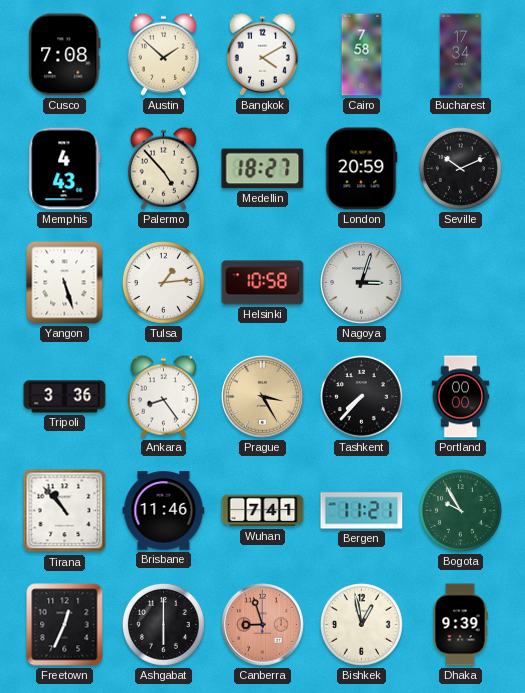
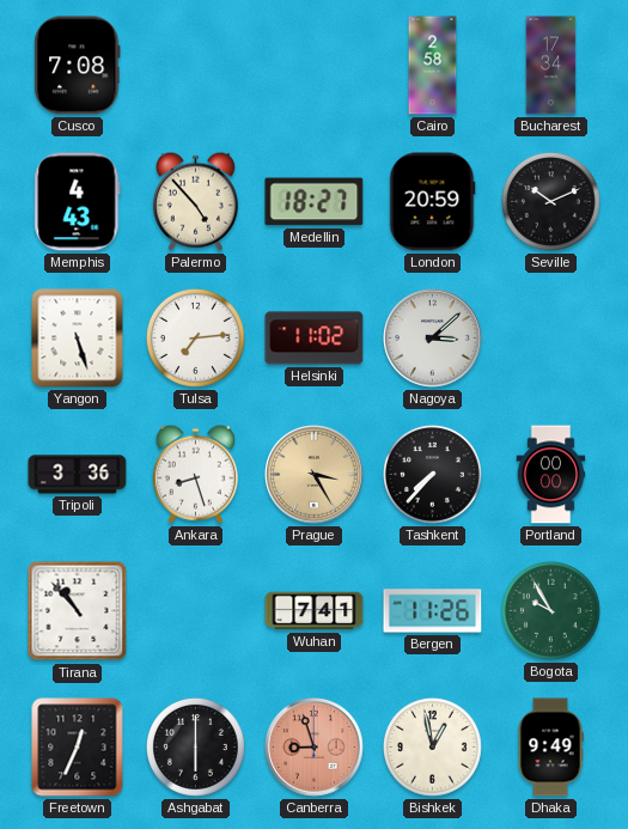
Austin: 1:52 -> none (163, 54)
Bangkok: 4:10 -> none (262, 54)
Cairo: 7:58 -> 2:58 (433, 66)
Tulsa: 1:14 -> 7:14 (195, 337)
Helsinki: 10:58 -> 11:02 (315, 339)
Nagoya: 3:03 -> 3:08 (433, 339)
Ankara: 8:24 -> 8:27 (195, 474)
Brisbane: 11:46 -> none (164, 511)
Bergen: 11:21 -> 11:26 (433, 611)
Dhaka: 9:39 -> 9:49 (550, 748)
